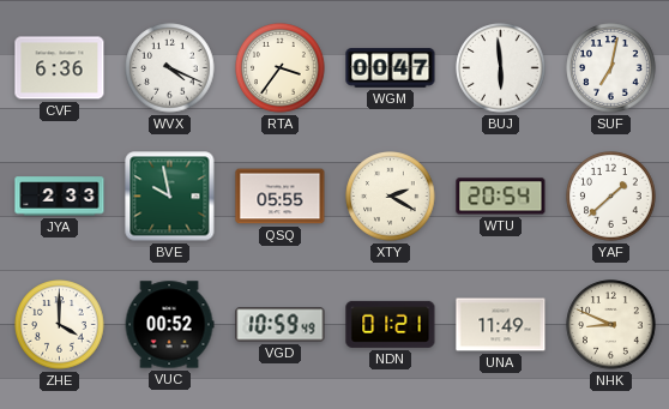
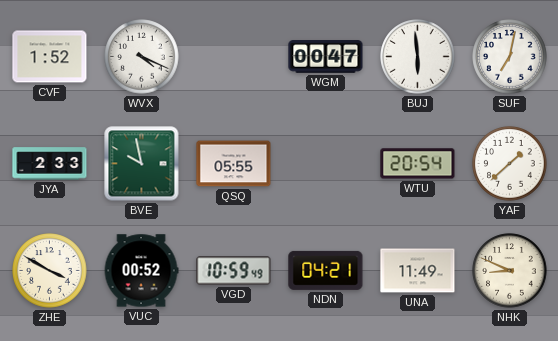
CVF: 6:36 -> 1:52 (50, 57)
RTA: 3:36 -> none (281, 68)
XTY: 2:20 -> none (391, 197)
ZHE: 4:00 -> 3:50 (50, 271)
NDN: 01:21 -> 04:21 (326, 270)
